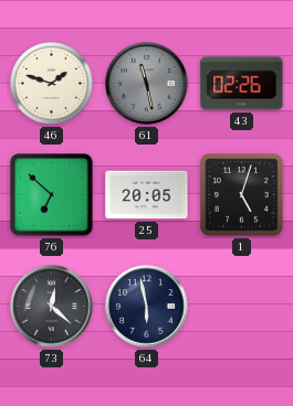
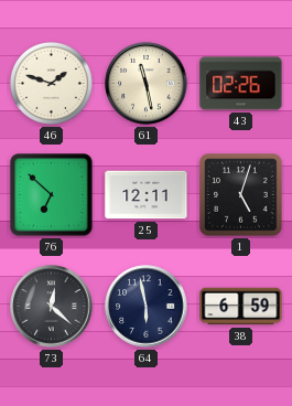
61 dial: grey -> cream (147, 84)
25: 20:05 -> 12:11 (147, 195)
38: none -> 6:59 (241, 307)
